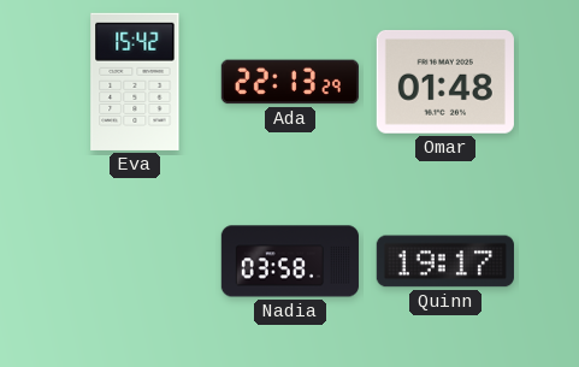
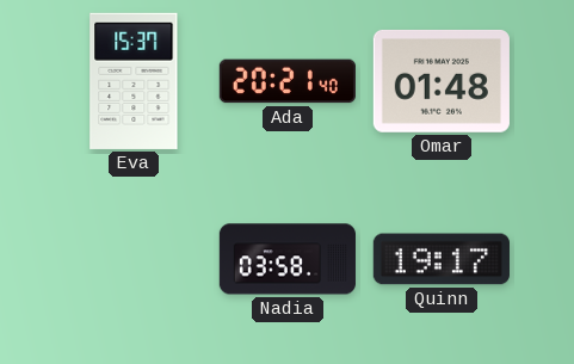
Eva: 15:42 -> 15:37 (134, 81)
Ada: 22:13 -> 20:21 (288, 81)
